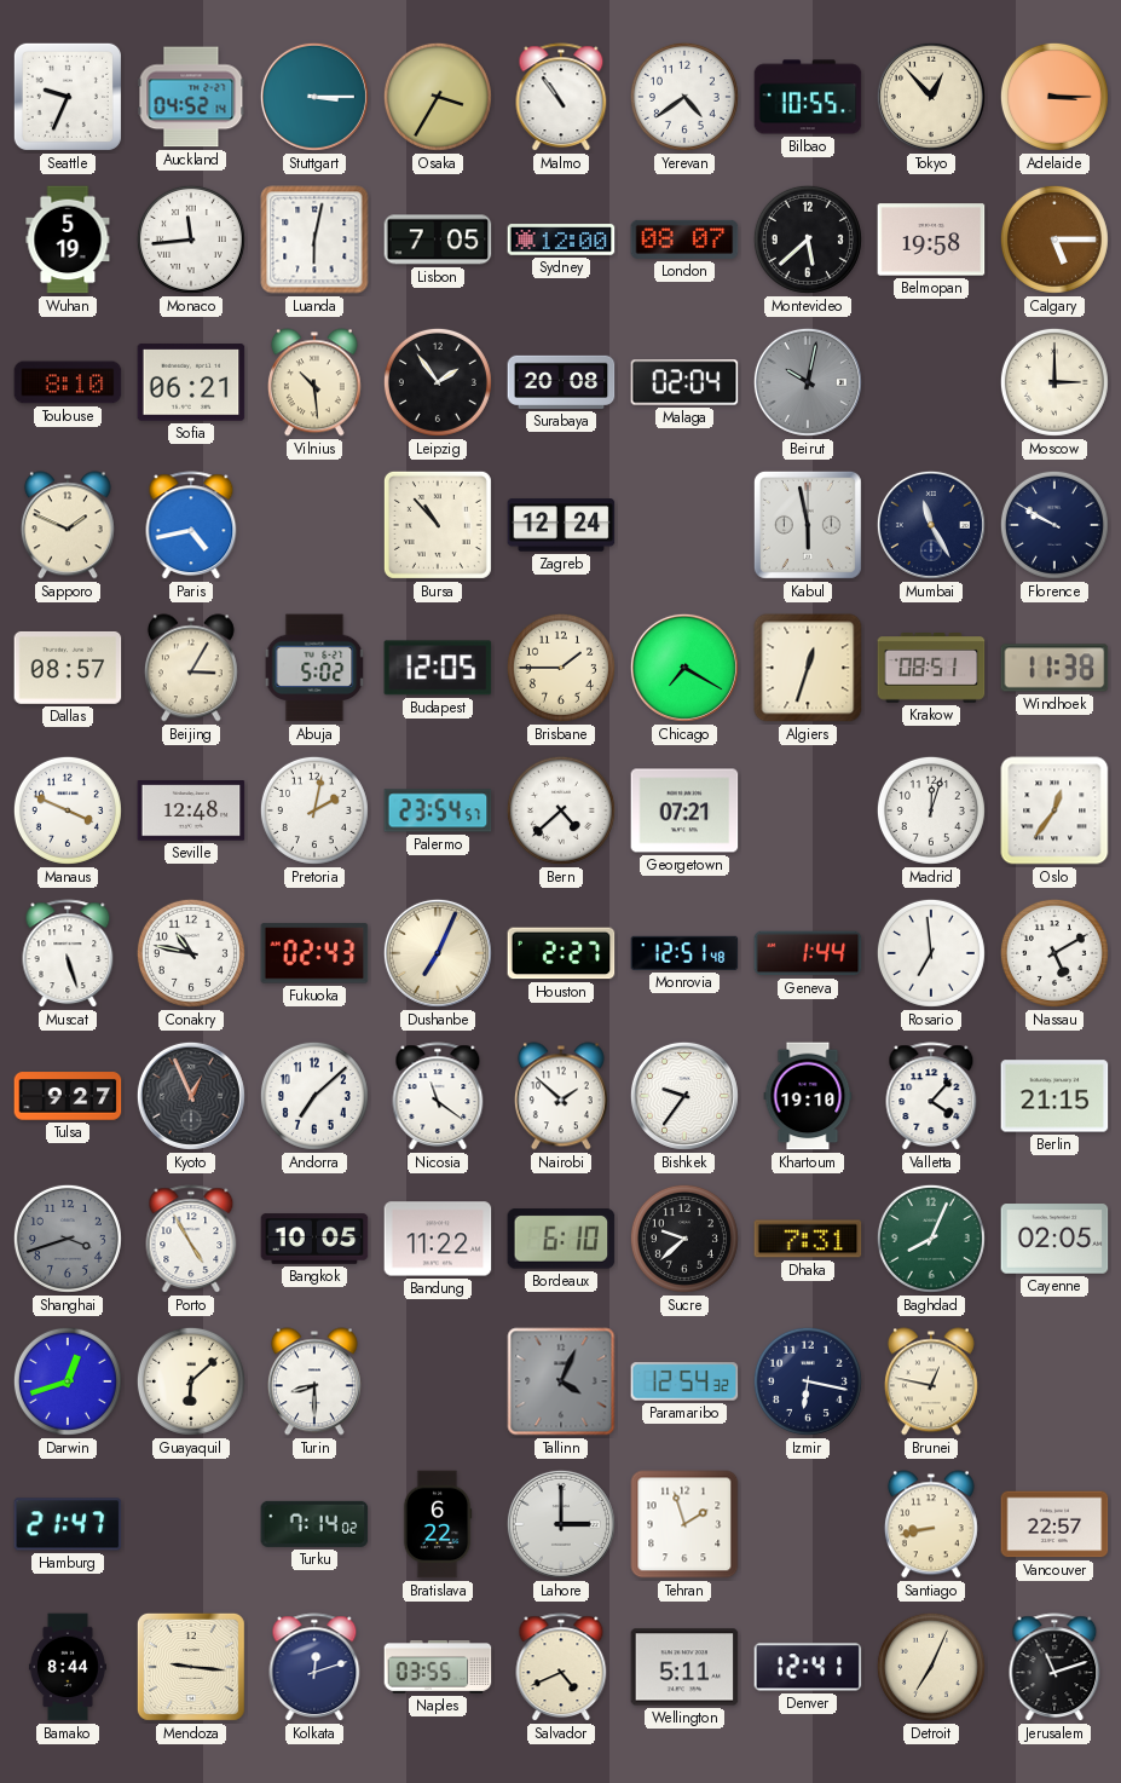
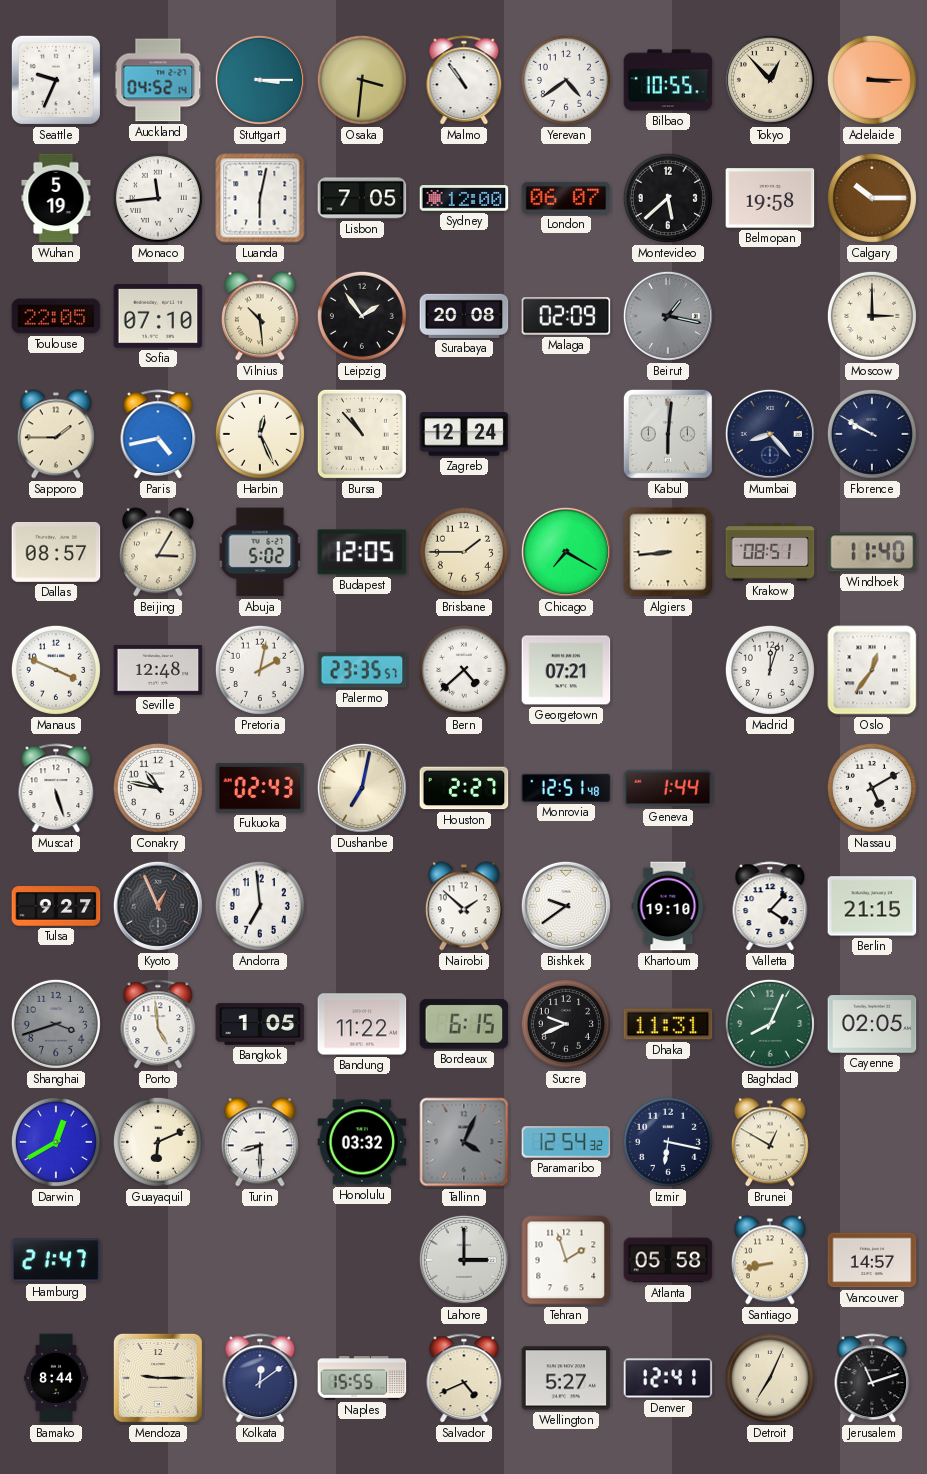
Osaka: 3:35 -> 3:31 (362, 80)
London: 08:07 -> 06:07 (566, 198)
Calgary: 5:15 -> 10:15 (872, 198)
Toulouse: 8:10 -> 22:05 (56, 316)
Sofia: 06:21 -> 07:10 (158, 316)
Malaga: 02:04 -> 02:09 (566, 316)
Beirut: 10:02 -> 1:17 (668, 316)
Sapporo: 1:49 -> 1:45 (56, 434)
Harbin: none -> 12:26 (260, 434)
Kabul: 5:58 -> 6:01 (668, 434)
Mumbai: 11:25 -> 8:23 (770, 434)
Algiers: 12:33 -> 8:44 (668, 552)
Windhoek: 11:38 -> 11:40 (872, 552)
Palermo: 23:54 -> 23:35 (362, 670)
Dushanbe: 7:04 -> 7:02 (362, 788)
Rosario: 6:59 -> none (931, 953)
Andorra: 7:08 -> 6:59 (260, 906)
Nicosia: 11:21 -> none (438, 1097)
Bishkek: 9:36 -> 9:39 (566, 906)
Porto: 4:55 -> 4:59 (158, 1025)
Bangkok: 10:05 -> 1:05 (260, 1024)
Bordeaux: 6:10 -> 6:15 (464, 1024)
Sucre: 9:38 -> 9:41 (566, 1024)
Dhaka: 7:31 -> 11:31 (668, 1024)
Darwin: 12:42 -> 12:40 (56, 1142)
Guayaquil: 6:08 -> 6:11 (158, 1142)
Honolulu: none -> 03:32 (362, 1142)
Brunei: 12:47 -> 12:50 (770, 1142)
Turku: 7:14 -> none (314, 1524)
Bratislava: 6:22 -> none (438, 1524)
Atlanta: none -> 05:58 (668, 1260)
Vancouver: 22:57 -> 14:57 (872, 1260)
Mendoza: 9:16 -> 9:15 (158, 1378)
Kolkata: 12:12 -> 12:09 (260, 1379)
Naples: 03:55 -> 15:55 (362, 1379)
Wellington: 5:11 -> 5:27 (566, 1378)
